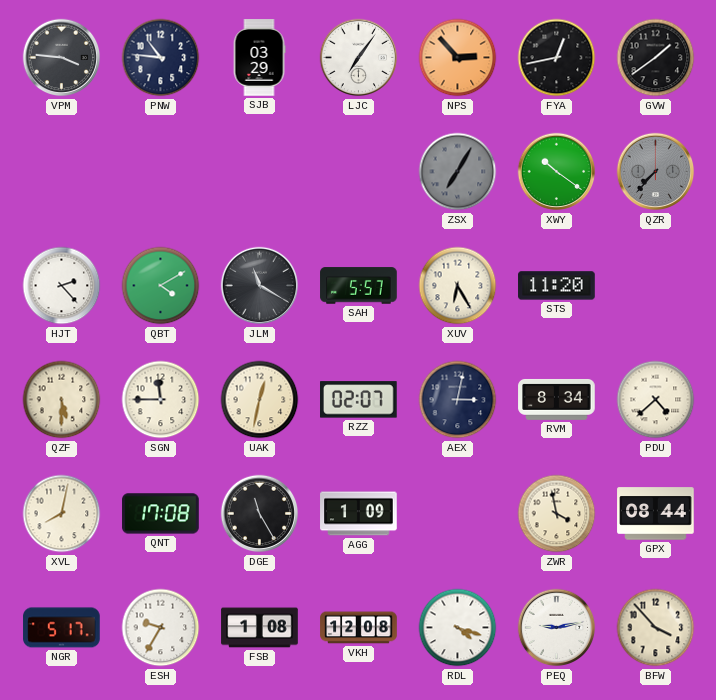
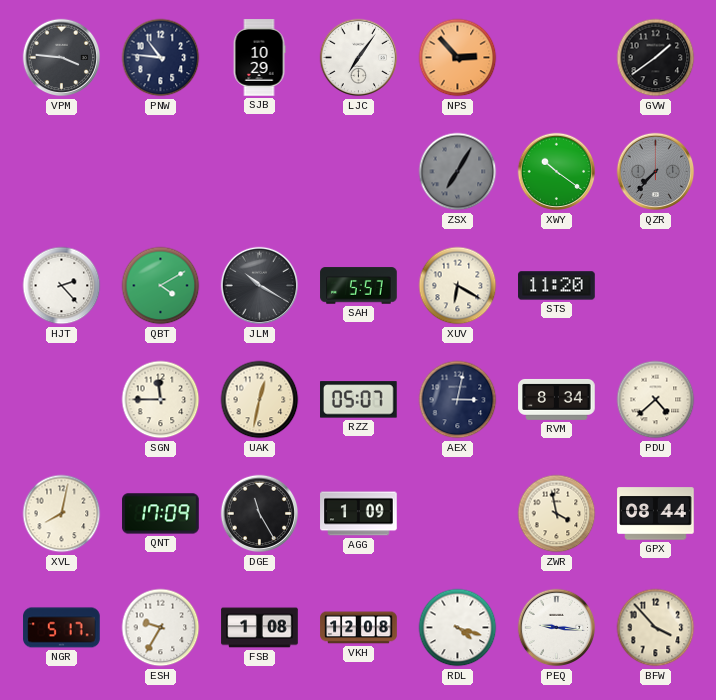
SJB: 03:29 -> 10:29 (259, 58)
FYA: 12:43 -> none (557, 58)
JLM: 11:20 -> 10:20 (260, 286)
XUV: 6:25 -> 6:20 (458, 286)
QZF: 5:30 -> none (62, 400)
RZZ: 02:07 -> 05:07 (359, 400)
QNT: 17:08 -> 17:09 (161, 514)
PEQ: 9:13 -> 9:16 (557, 628)
